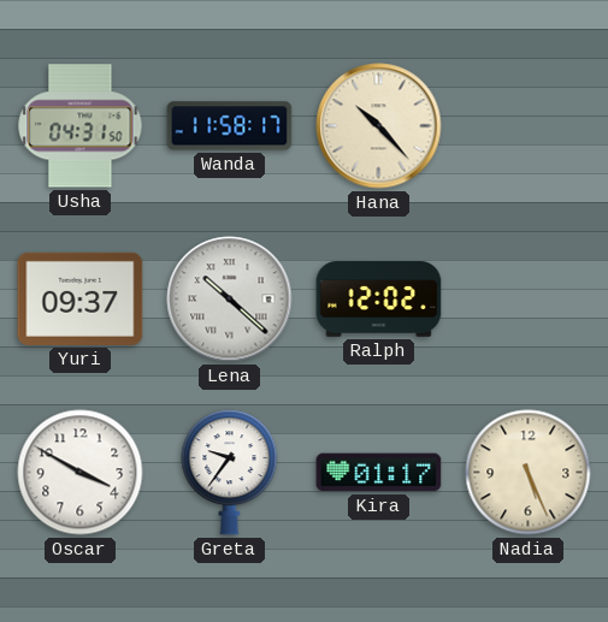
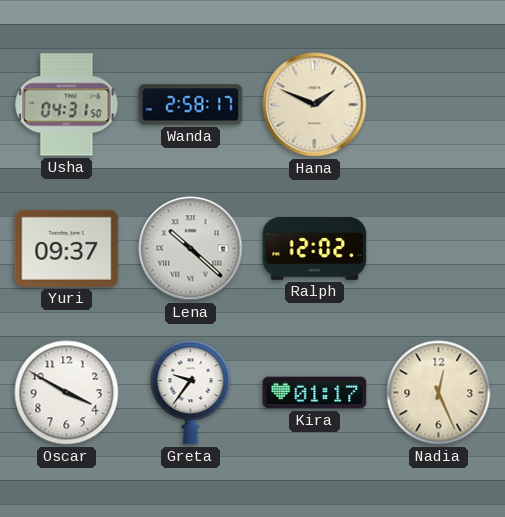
Wanda: 11:58 -> 2:58 (191, 105)
Hana: 10:23 -> 1:49 (315, 105)
Nadia: 5:26 -> 12:26 (439, 393)
